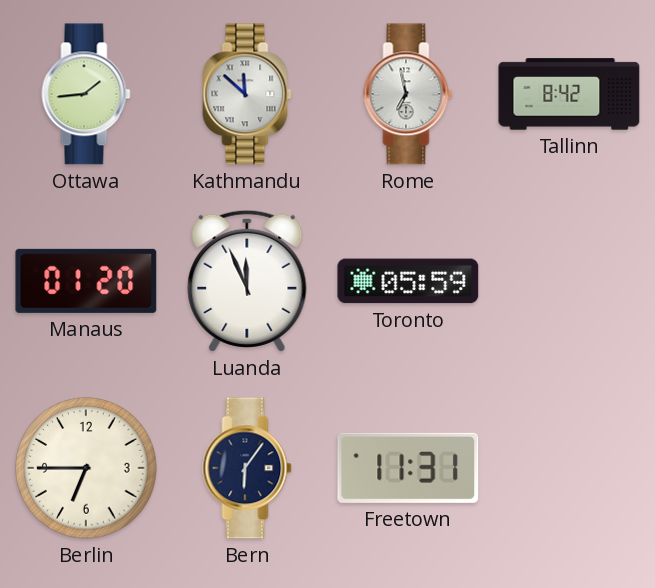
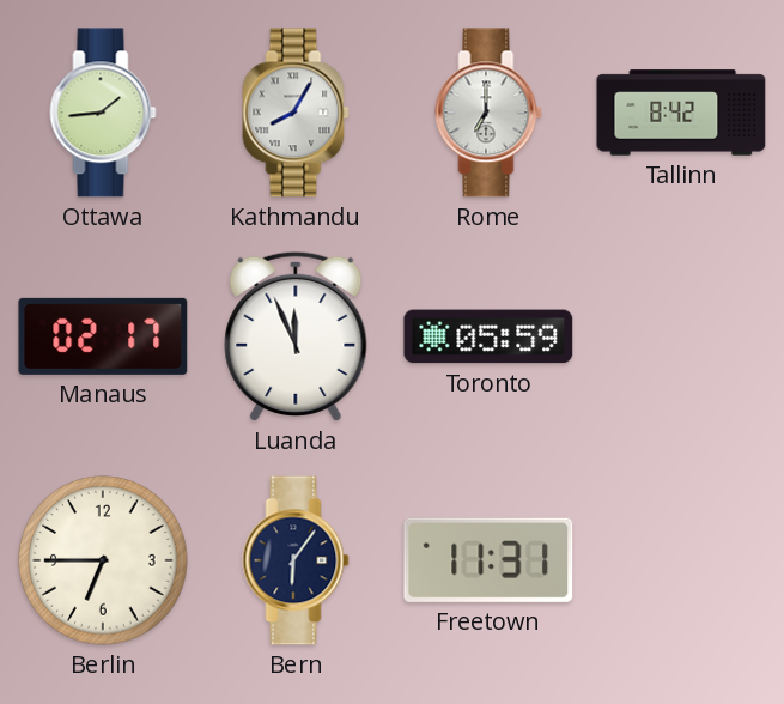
Kathmandu: 11:52 -> 8:05 (296, 113)
Rome: 6:58 -> 7:00 (488, 113)
Manaus: 01:20 -> 02:17 (103, 336)
